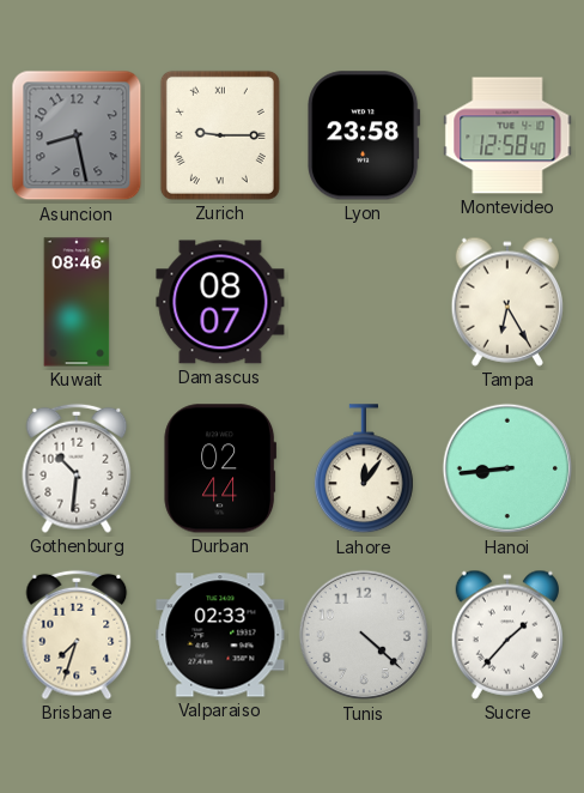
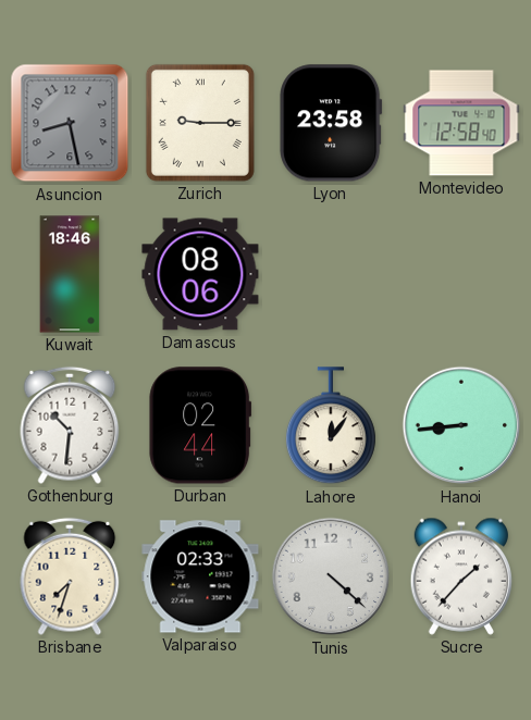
Kuwait: 08:46 -> 18:46 (70, 274)
Damascus: 08:07 -> 08:06 (200, 274)
Tampa: 6:25 -> none (506, 302)
